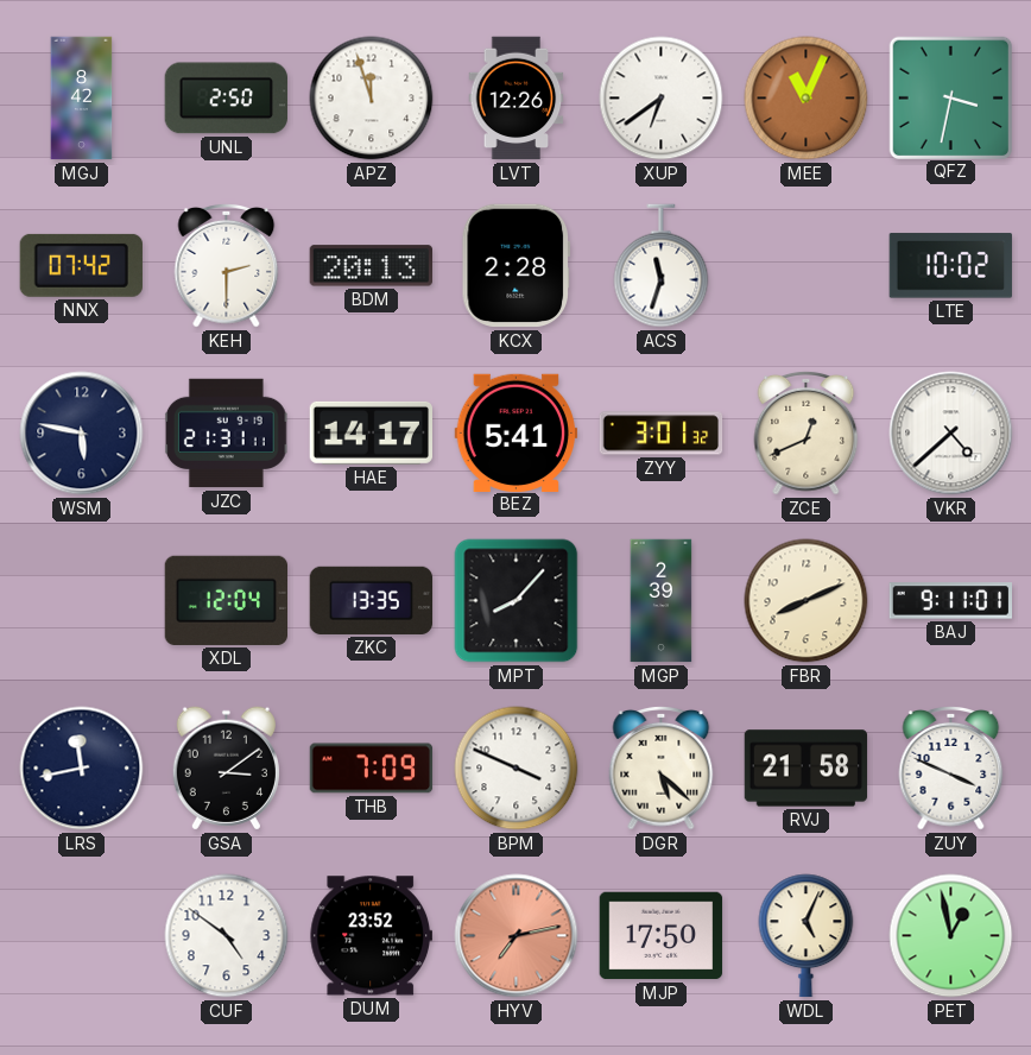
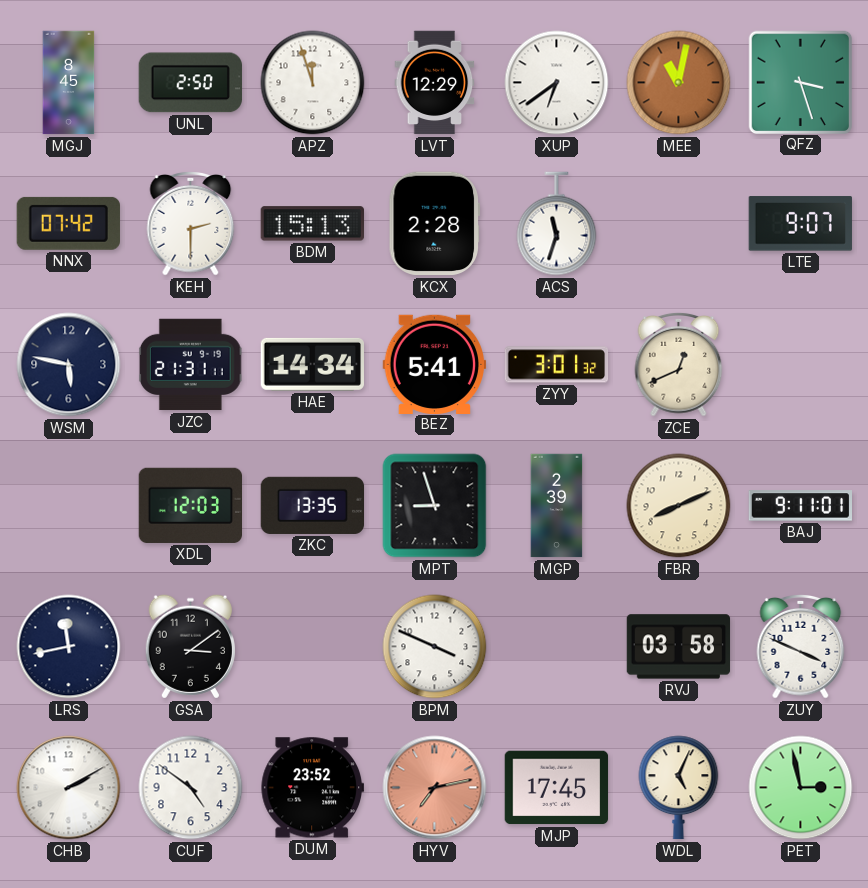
MGJ: 8:42 -> 8:45 (69, 83)
LVT: 12:26 -> 12:29 (435, 83)
MEE: 11:04 -> 11:02 (679, 83)
QFZ: 3:32 -> 3:27 (800, 82)
BDM: 20:13 -> 15:13 (312, 224)
LTE: 10:02 -> 9:07 (800, 224)
HAE: 14:17 -> 14:34 (312, 364)
VKR: 4:38 -> none (951, 434)
XDL: 12:04 -> 12:03 (190, 505)
MPT: 8:07 -> 8:57 (435, 506)
THB: 7:09 -> none (372, 769)
DGR: 5:22 -> none (662, 767)
RVJ: 21:58 -> 03:58 (679, 647)
CHB: none -> 2:10 (69, 788)
MJP: 17:50 -> 17:45 (557, 788)
PET: 12:58 -> 2:58 (801, 788)
